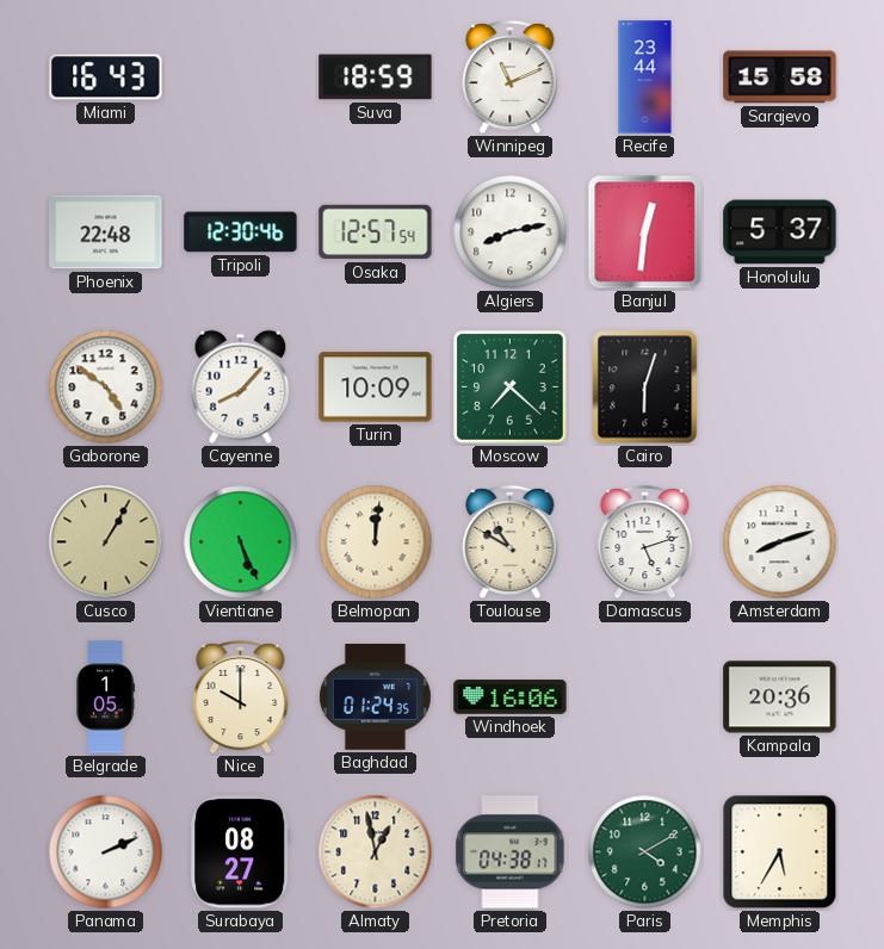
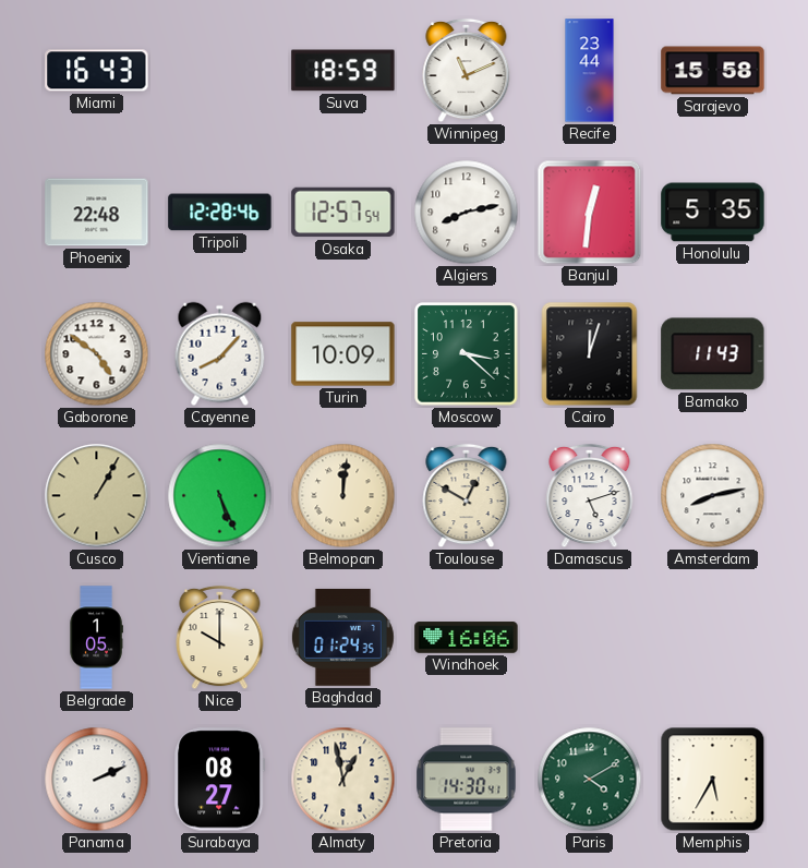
Tripoli: 12:30 -> 12:28 (220, 213)
Honolulu: 5:37 -> 5:35 (713, 213)
Moscow: 7:22 -> 3:22 (467, 354)
Cairo: 6:03 -> 12:03 (590, 354)
Bamako: none -> 11:43 (713, 354)
Toulouse: 10:50 -> 12:50 (467, 496)
Amsterdam: 8:12 -> 8:13 (713, 496)
Kampala: 20:36 -> none (780, 697)
Pretoria: 04:38 -> 14:30 (467, 780)
